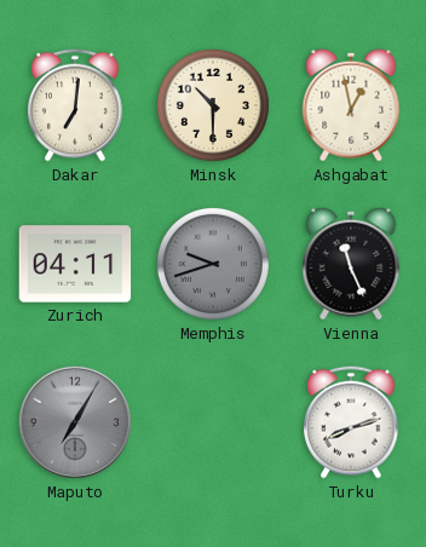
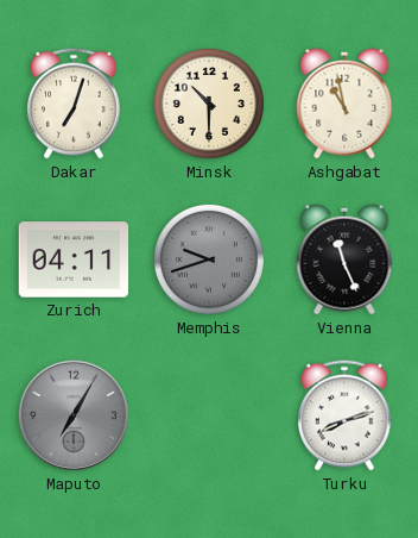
Dakar: 7:01 -> 7:03 (74, 104)
Ashgabat: 12:58 -> 10:58 (344, 104)
